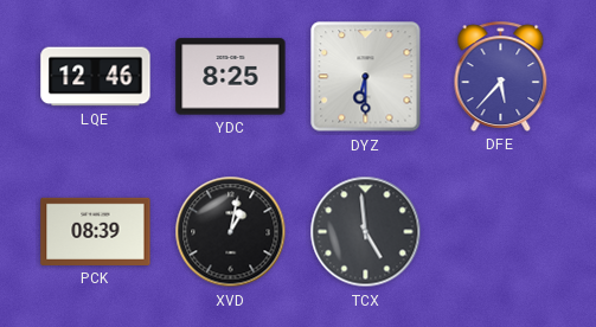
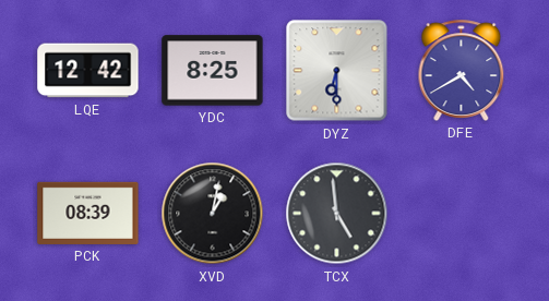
LQE: 12:46 -> 12:42 (88, 71)
DFE: 5:37 -> 4:40 (462, 70)
